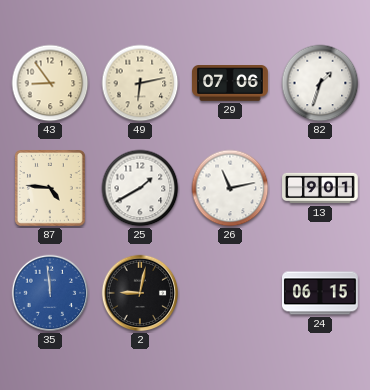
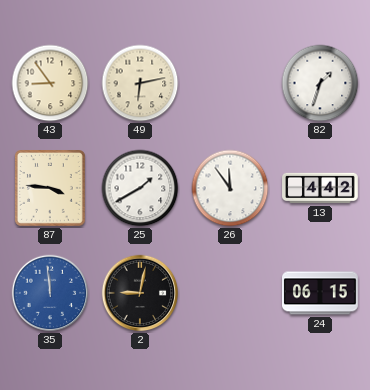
29: 07:06 -> none (231, 83)
87: 4:46 -> 3:46 (51, 189)
26: 11:13 -> 11:54 (230, 188)
13: 9:01 -> 4:42 (320, 188)
